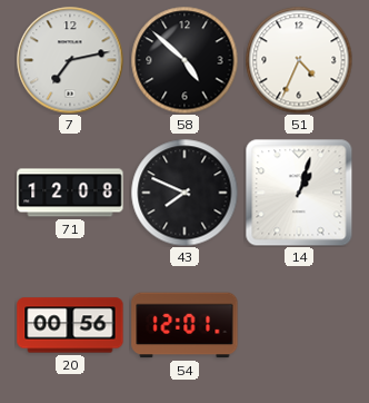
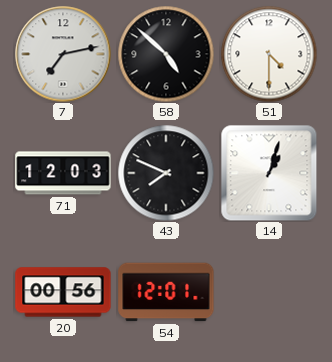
51: 4:34 -> 4:30 (269, 54)
71: 12:08 -> 12:03 (63, 173)
